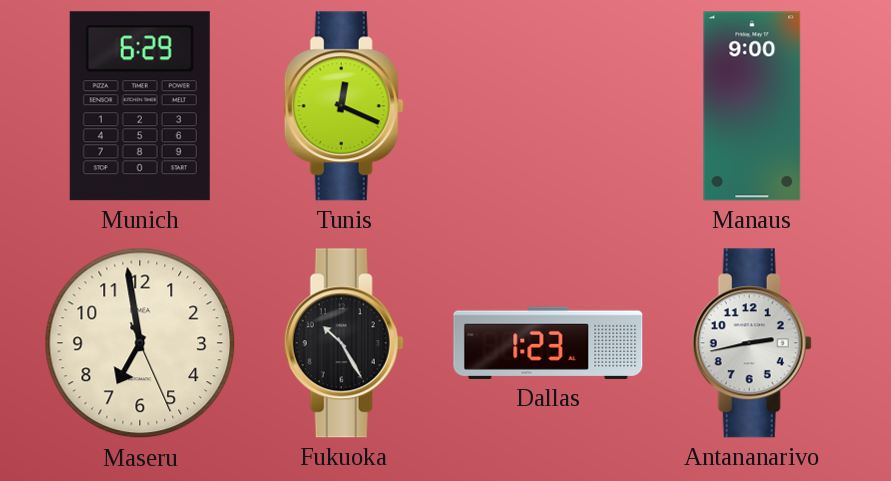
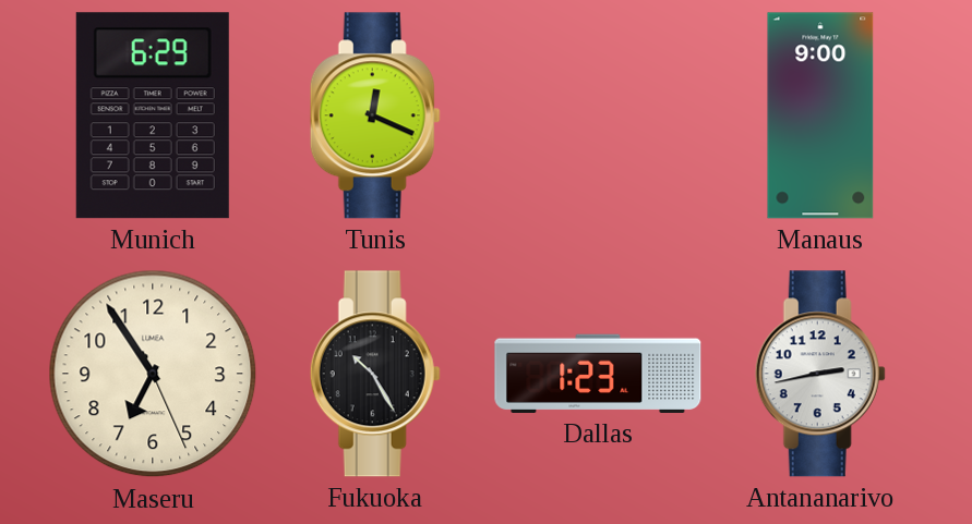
Maseru: 6:58 -> 6:54 (153, 374)
